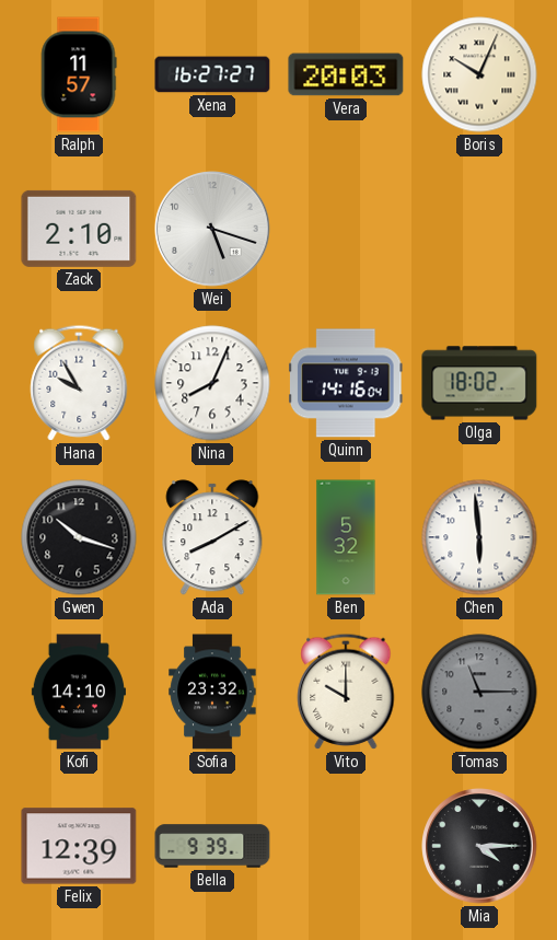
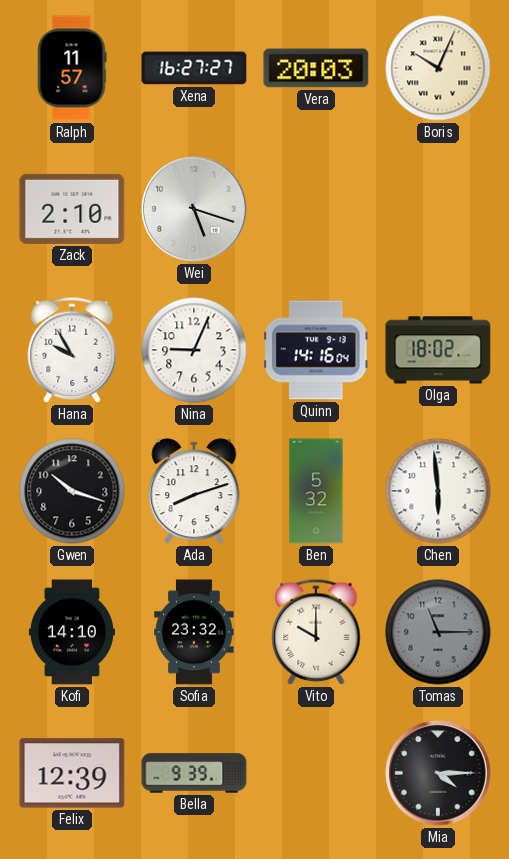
Nina: 8:04 -> 9:04 (194, 350)
Ada: 8:10 -> 8:12 (194, 491)
